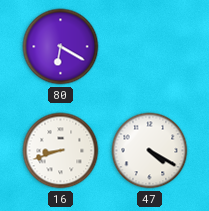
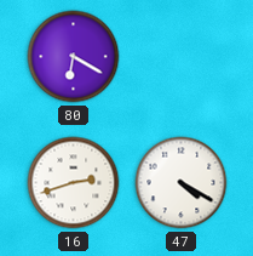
16: 8:42 -> 2:42 (74, 183)
